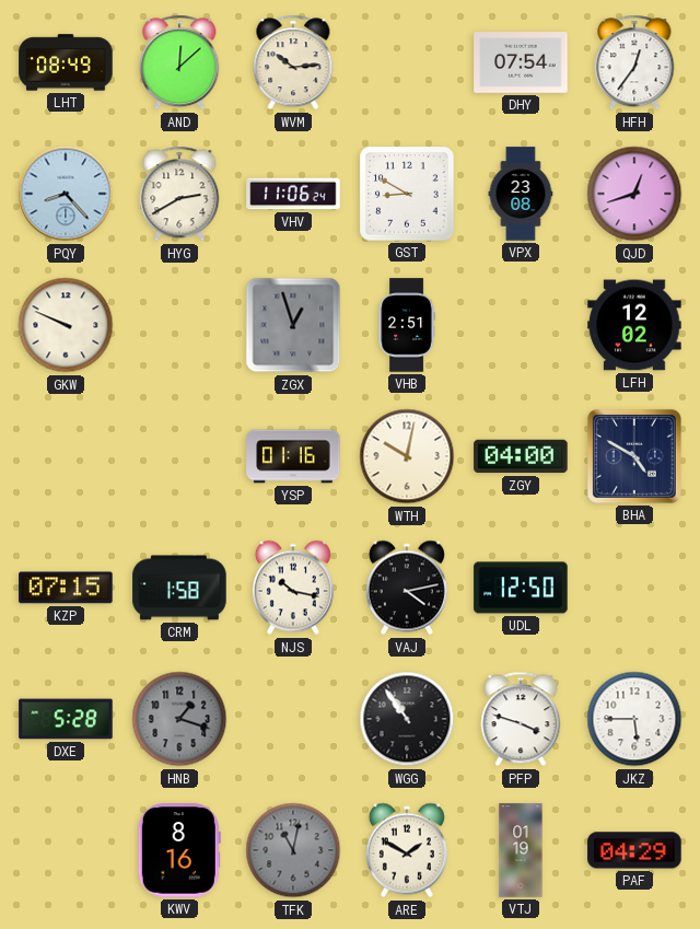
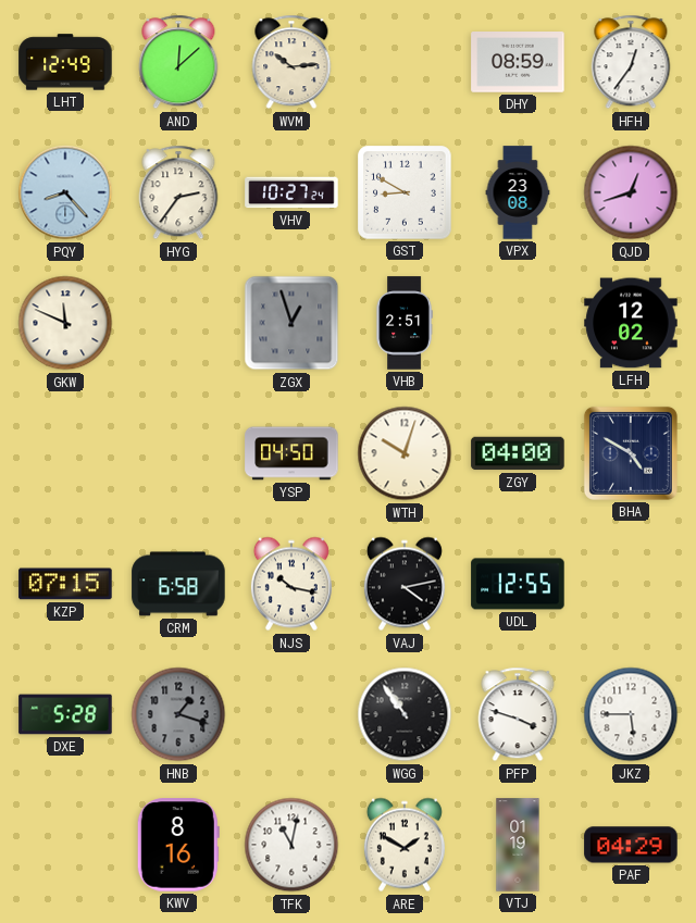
LHT: 08:49 -> 12:49 (65, 62)
DHY: 07:54 -> 08:59 (518, 62)
HYG: 2:40 -> 2:36 (178, 192)
VHV: 11:06 -> 10:27 (291, 192)
GKW: 9:49 -> 11:49 (65, 323)
YSP: 01:16 -> 04:50 (291, 453)
WTH: 10:02 -> 10:03 (405, 453)
CRM: 1:58 -> 6:58 (178, 584)
UDL: 12:50 -> 12:55 (518, 584)
TFK dial: grey -> white (291, 845)
